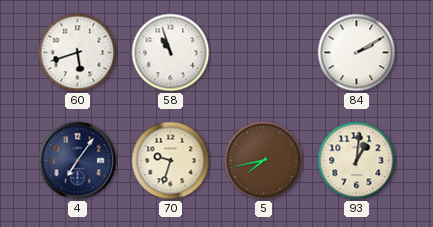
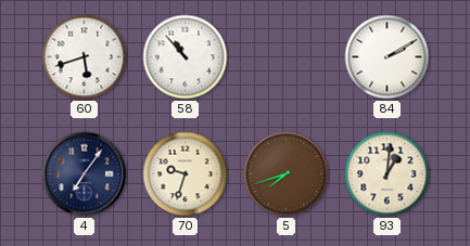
58: 10:57 -> 10:53 (186, 57)
5: 7:43 -> 7:42 (287, 174)
